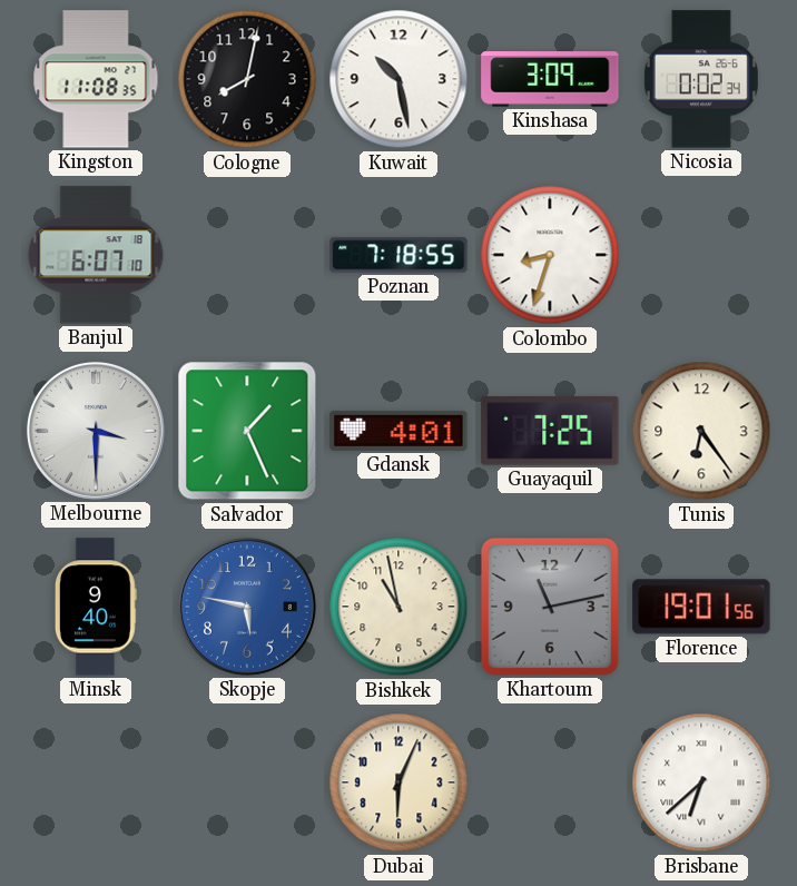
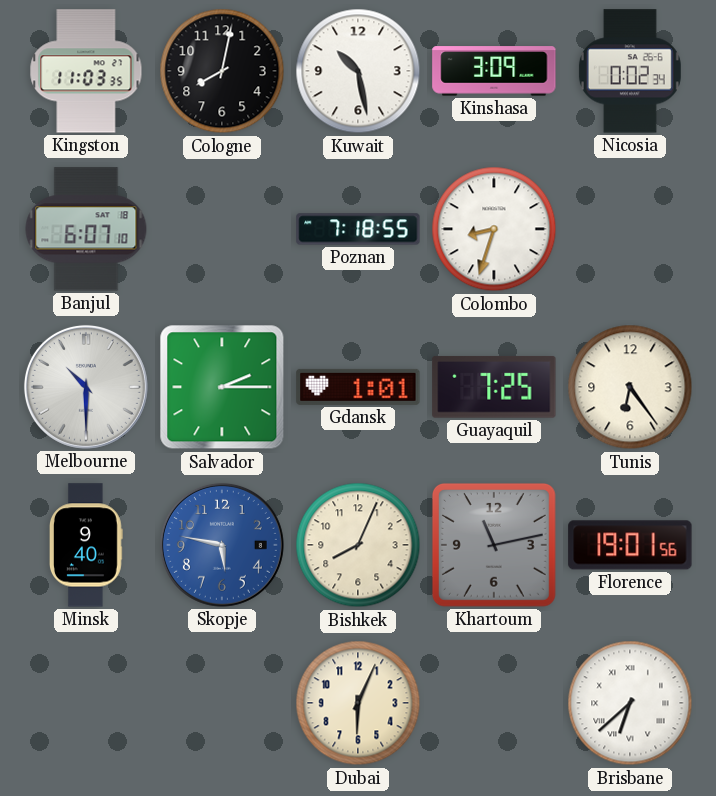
Kingston: 11:08 -> 11:03 (86, 71)
Melbourne: 3:30 -> 10:30 (86, 387)
Salvador: 1:26 -> 2:15 (222, 387)
Gdansk: 4:01 -> 1:01 (358, 387)
Bishkek: 10:58 -> 8:04 (358, 545)
